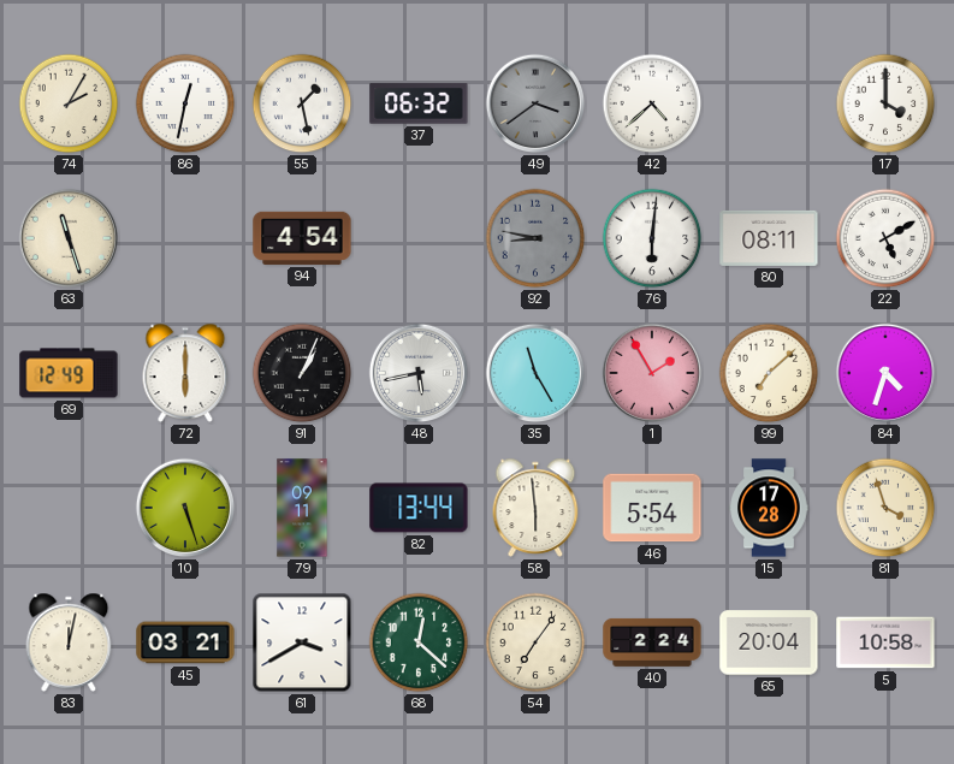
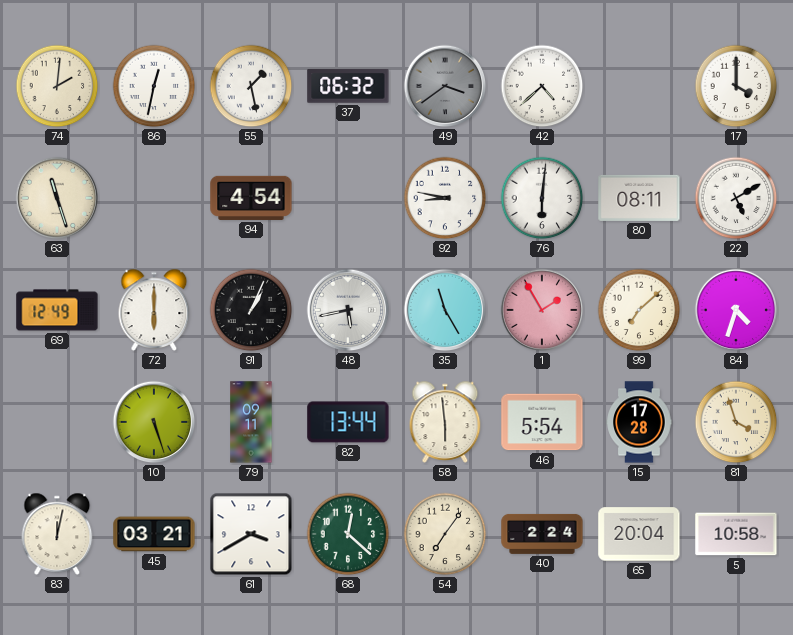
74: 2:05 -> 2:01 (57, 86)
92 dial: grey -> white (445, 198)
